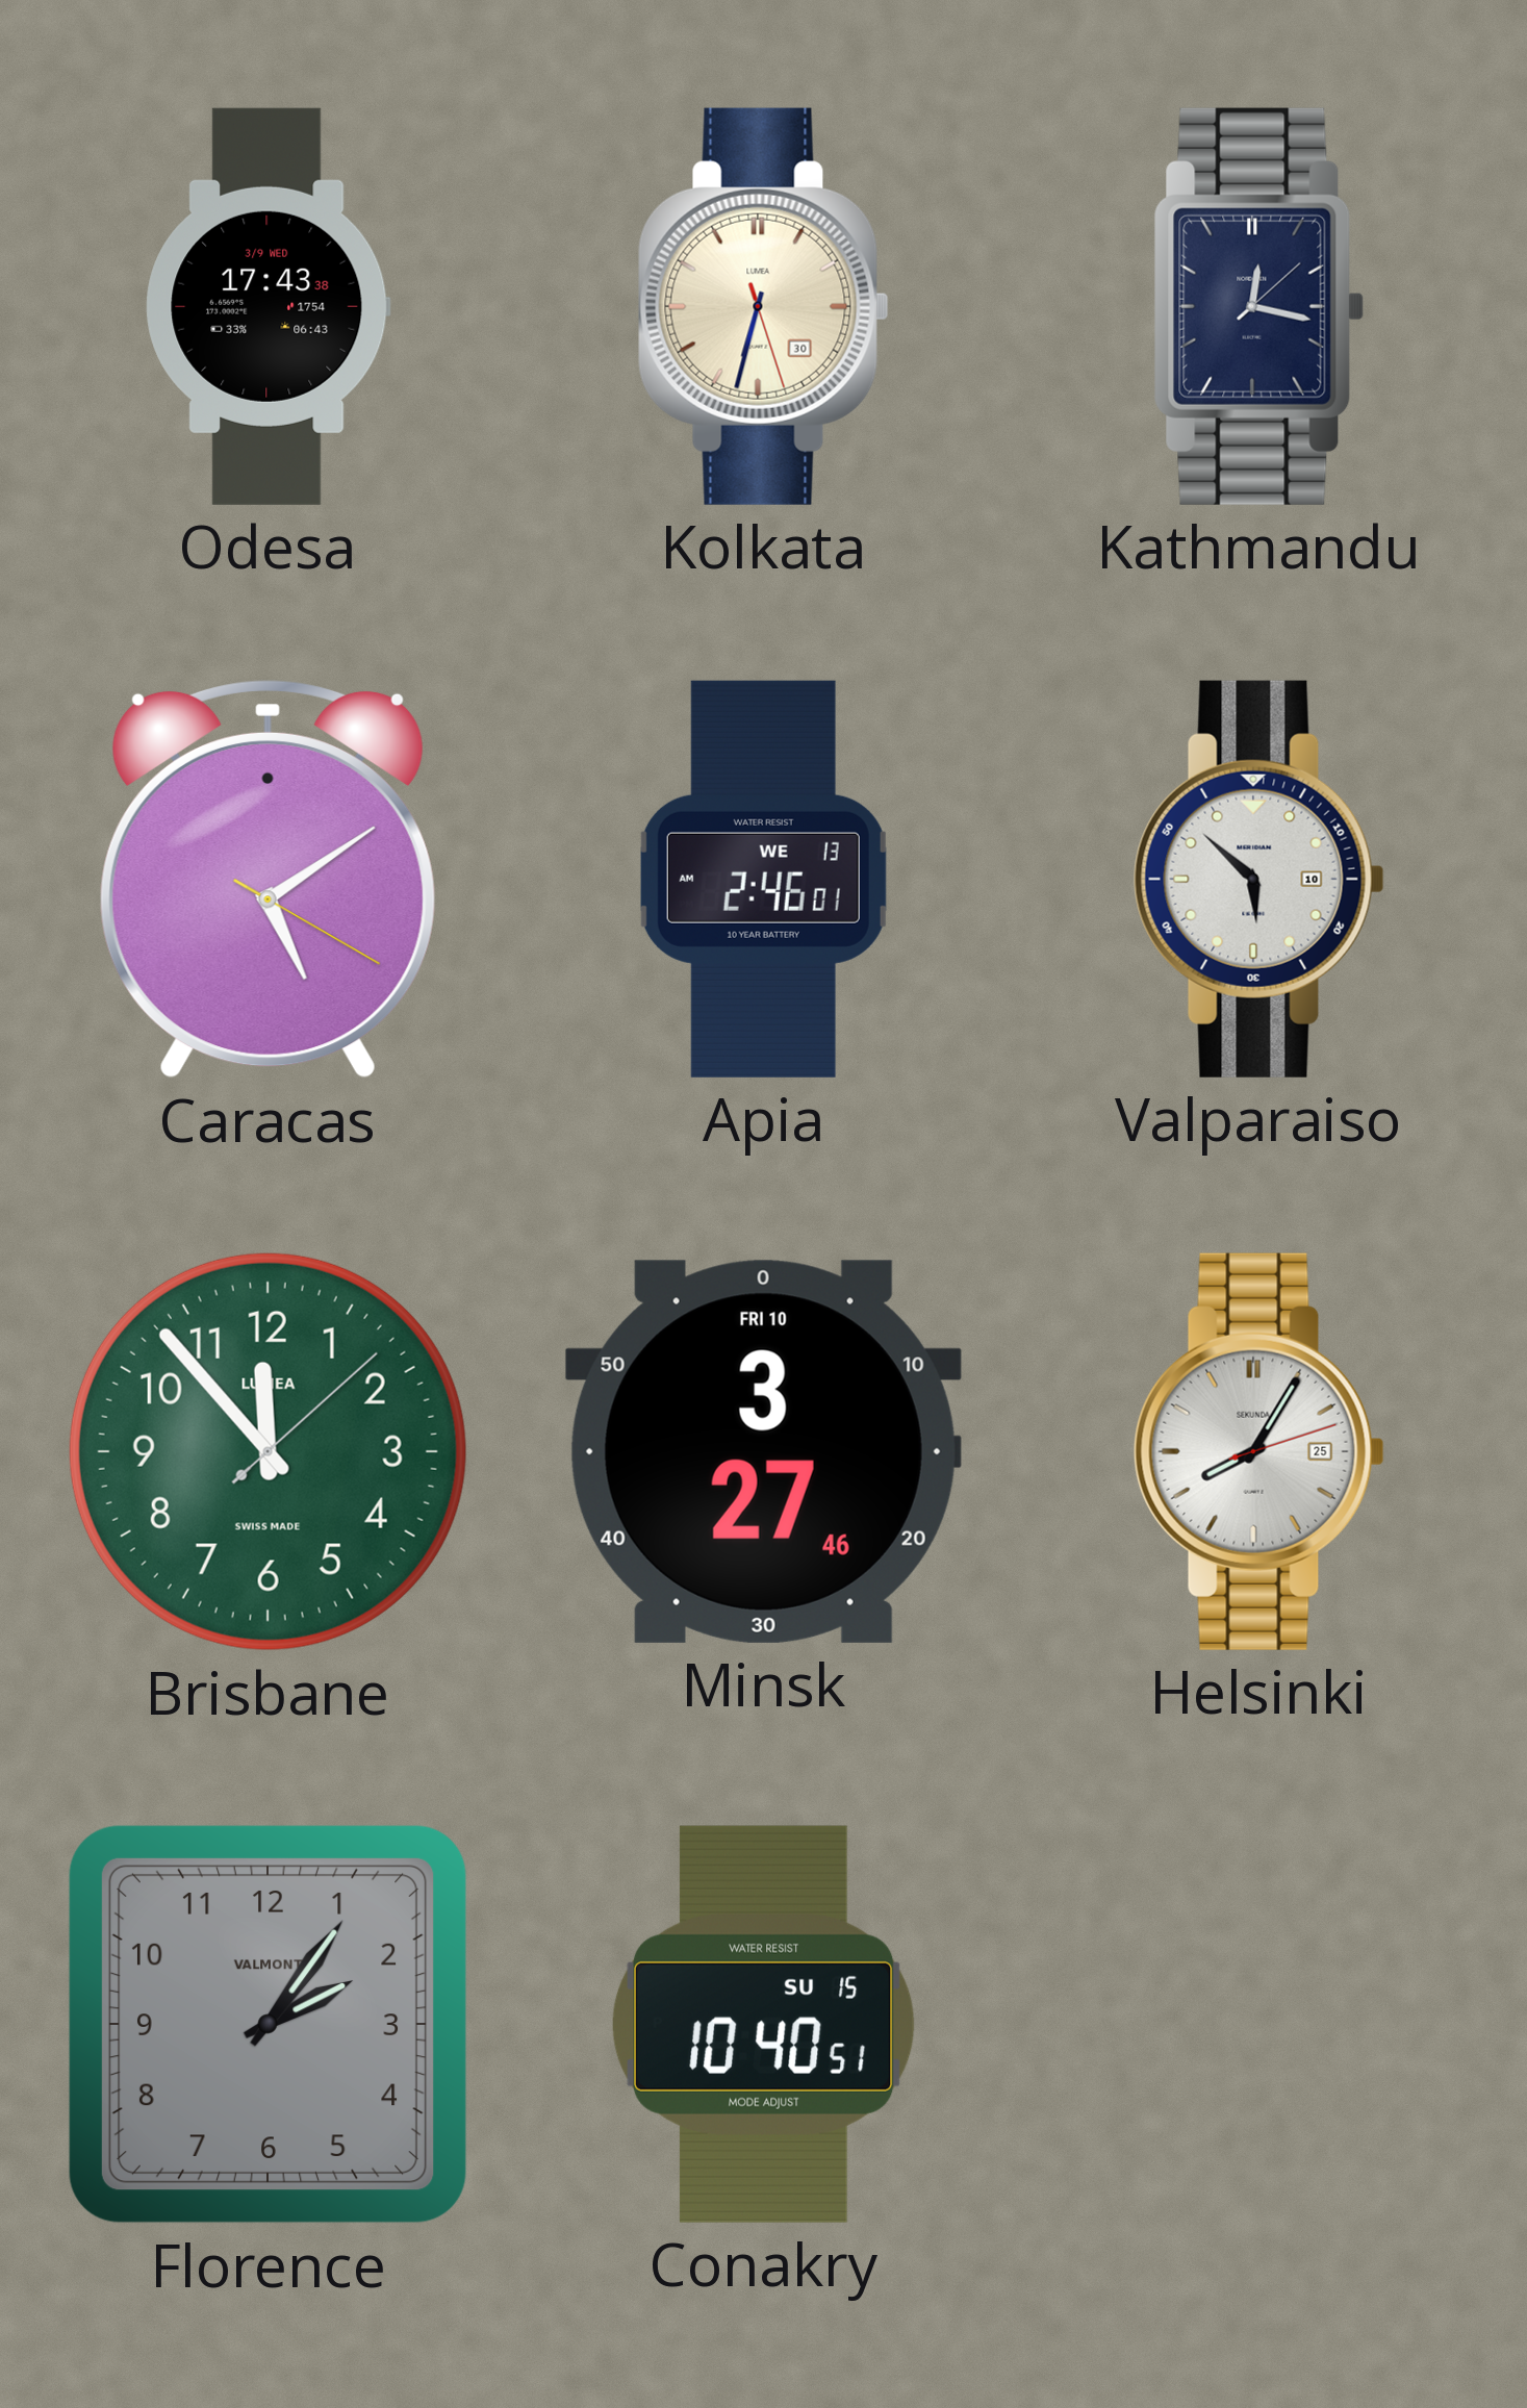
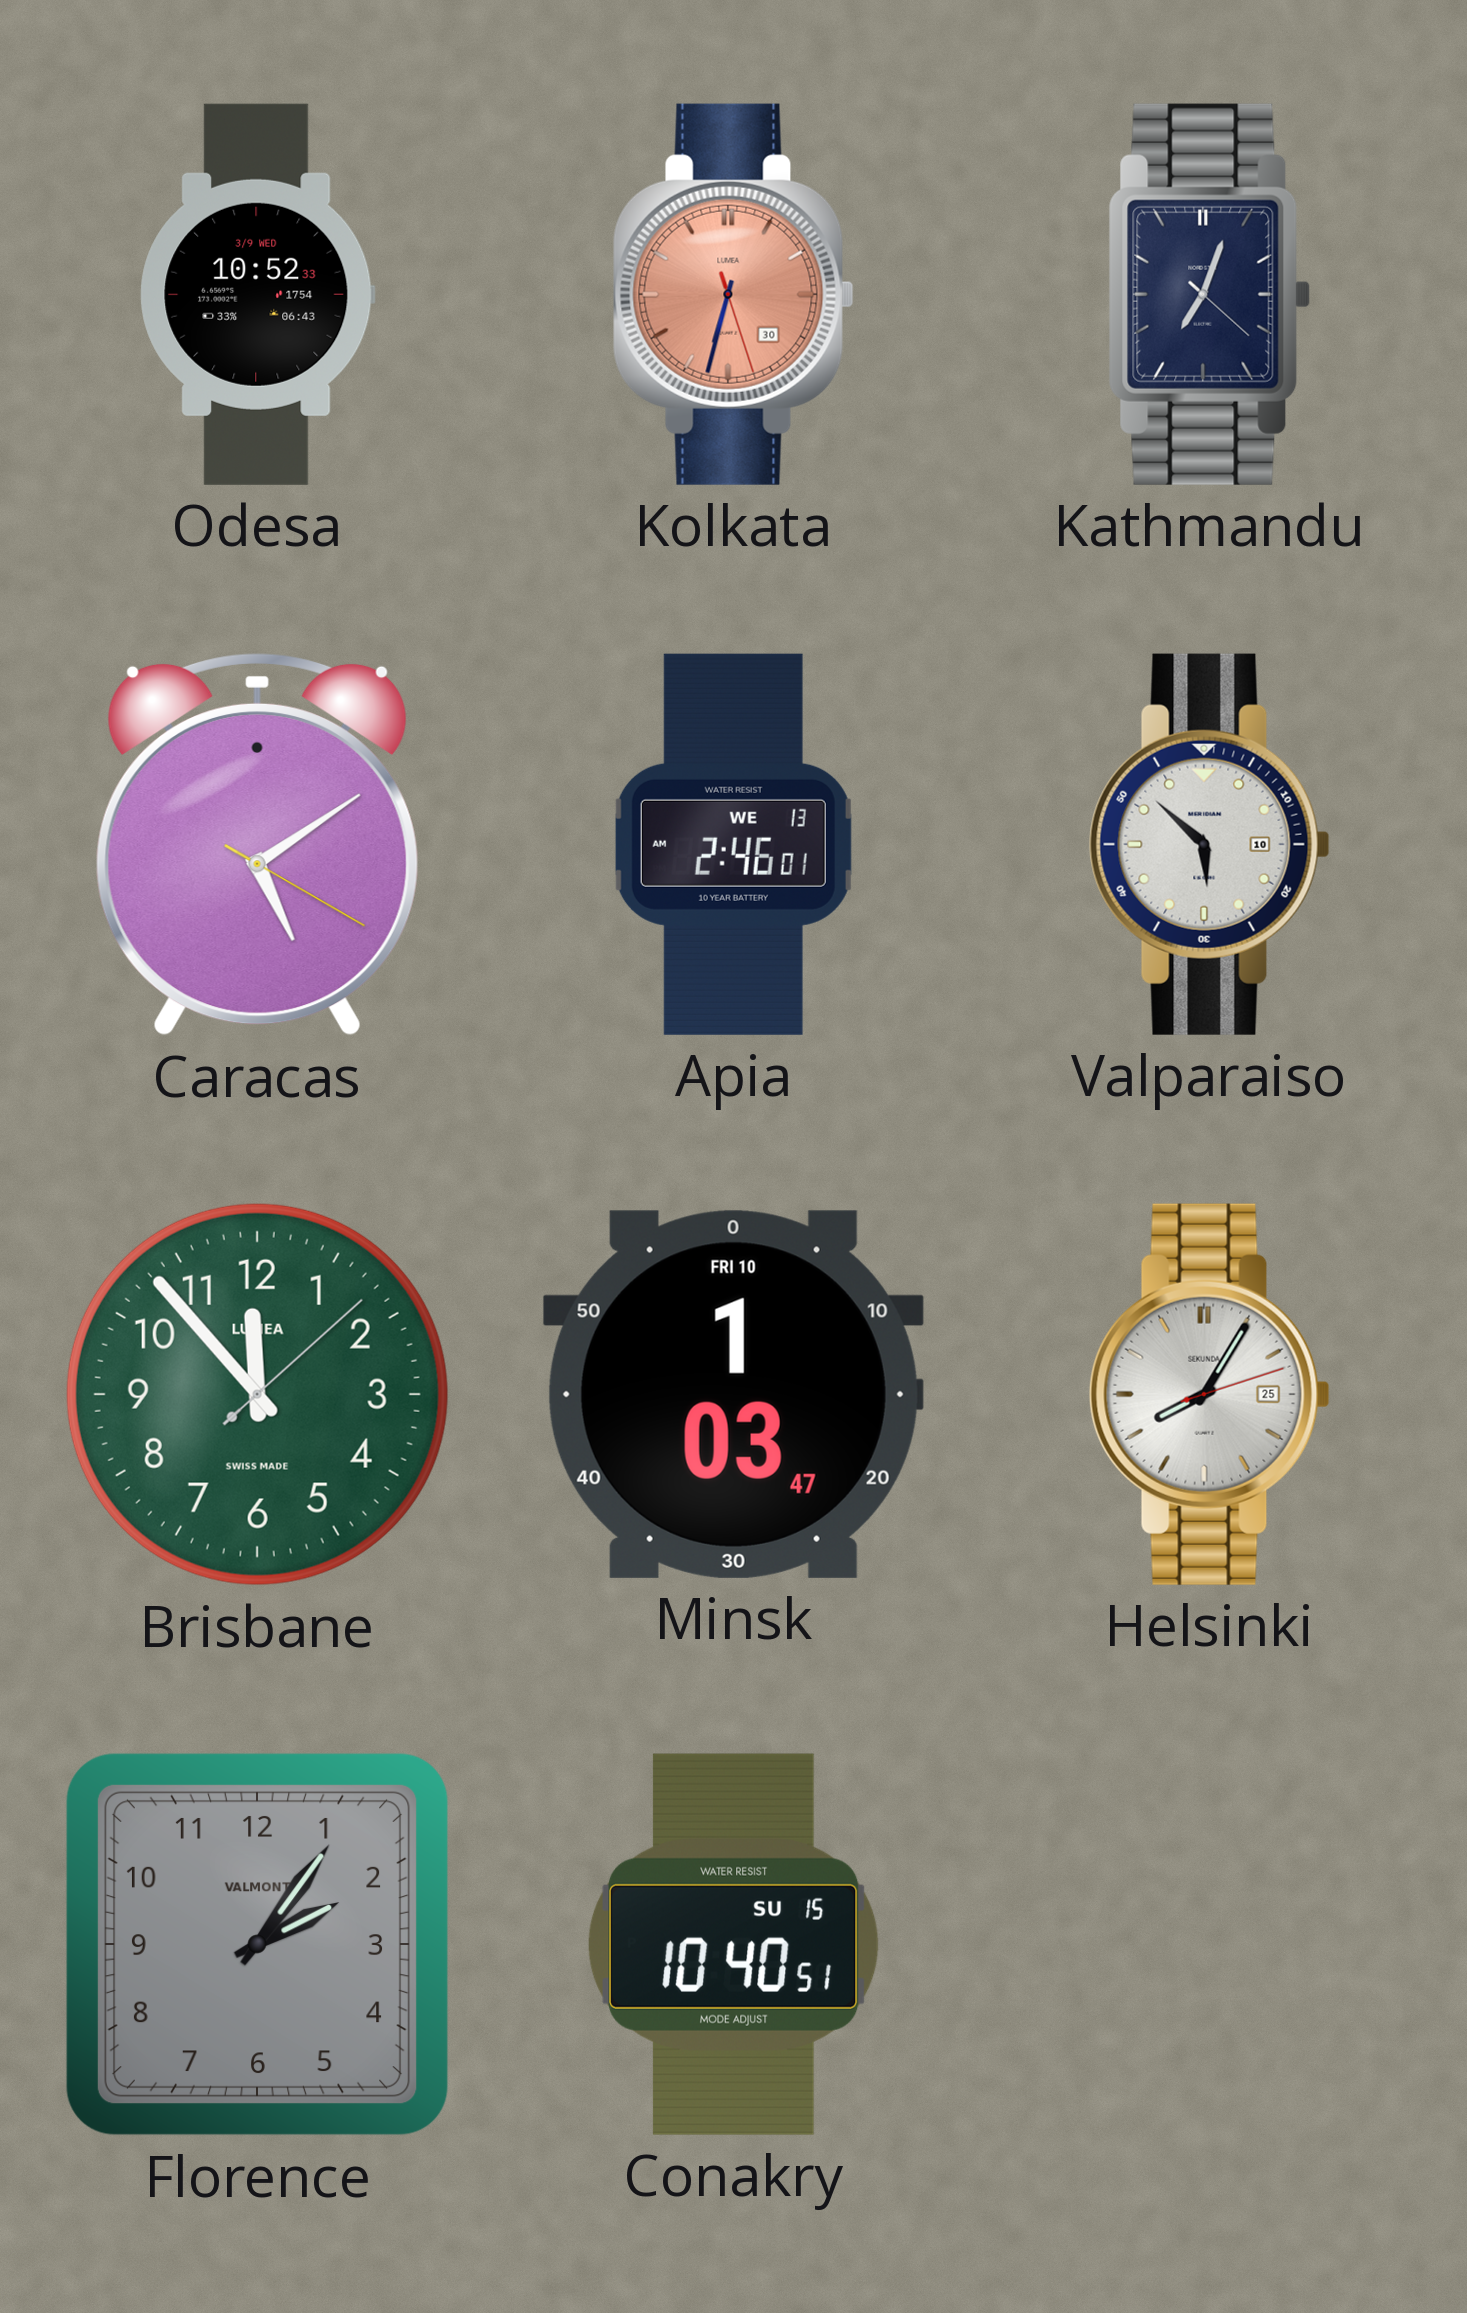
Odesa: 17:43 -> 10:52 (257, 294)
Kolkata dial: cream -> salmon (733, 294)
Kathmandu: 12:17 -> 7:03 (1209, 294)
Minsk: 3:27 -> 1:03 (733, 1394)
